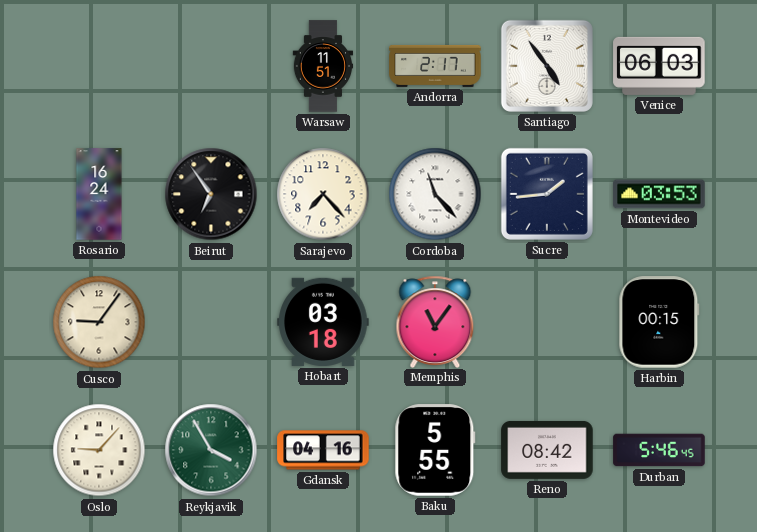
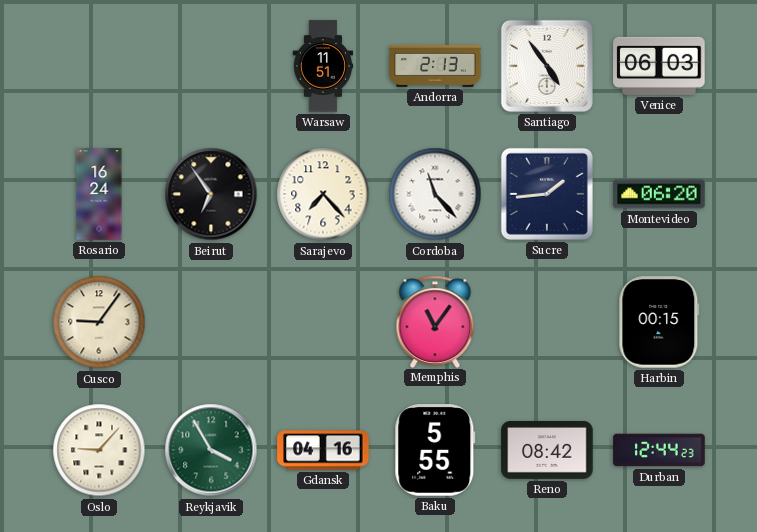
Andorra: 2:17 -> 2:13 (435, 66)
Montevideo: 03:53 -> 06:20 (659, 194)
Hobart: 03:18 -> none (323, 322)
Durban: 5:46 -> 12:44 (659, 450)
